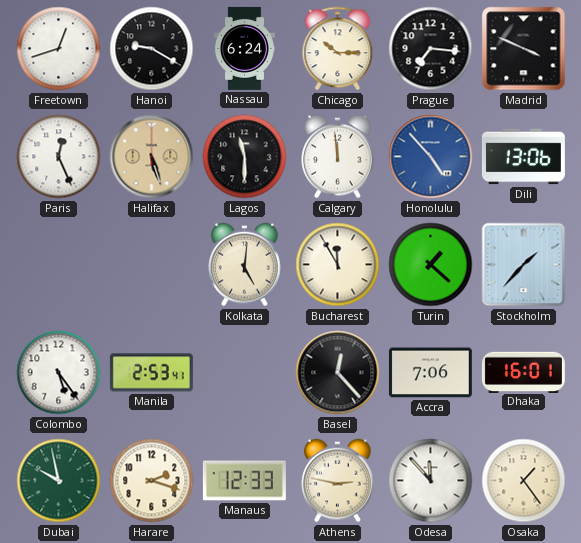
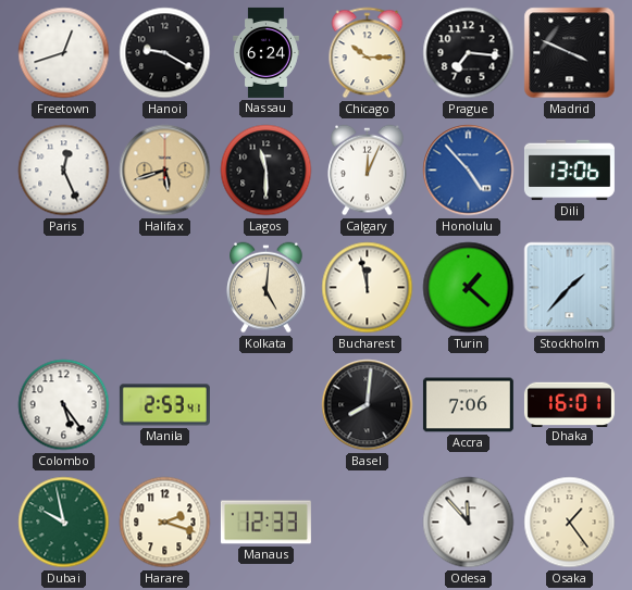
Halifax: 5:27 -> 5:42 (165, 171)
Calgary: 11:59 -> 12:04 (368, 171)
Bucharest: 11:55 -> 11:58 (368, 288)
Basel: 12:23 -> 8:01 (368, 405)
Athens: 2:47 -> none (338, 481)
